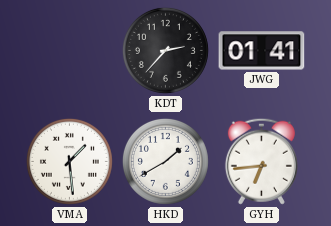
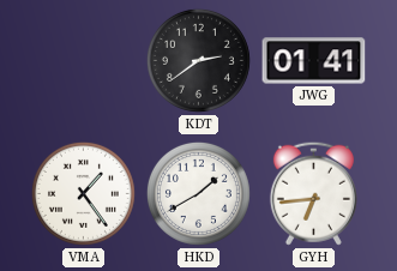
KDT: 2:37 -> 2:39 (198, 60)
VMA: 1:29 -> 1:24 (83, 193)
